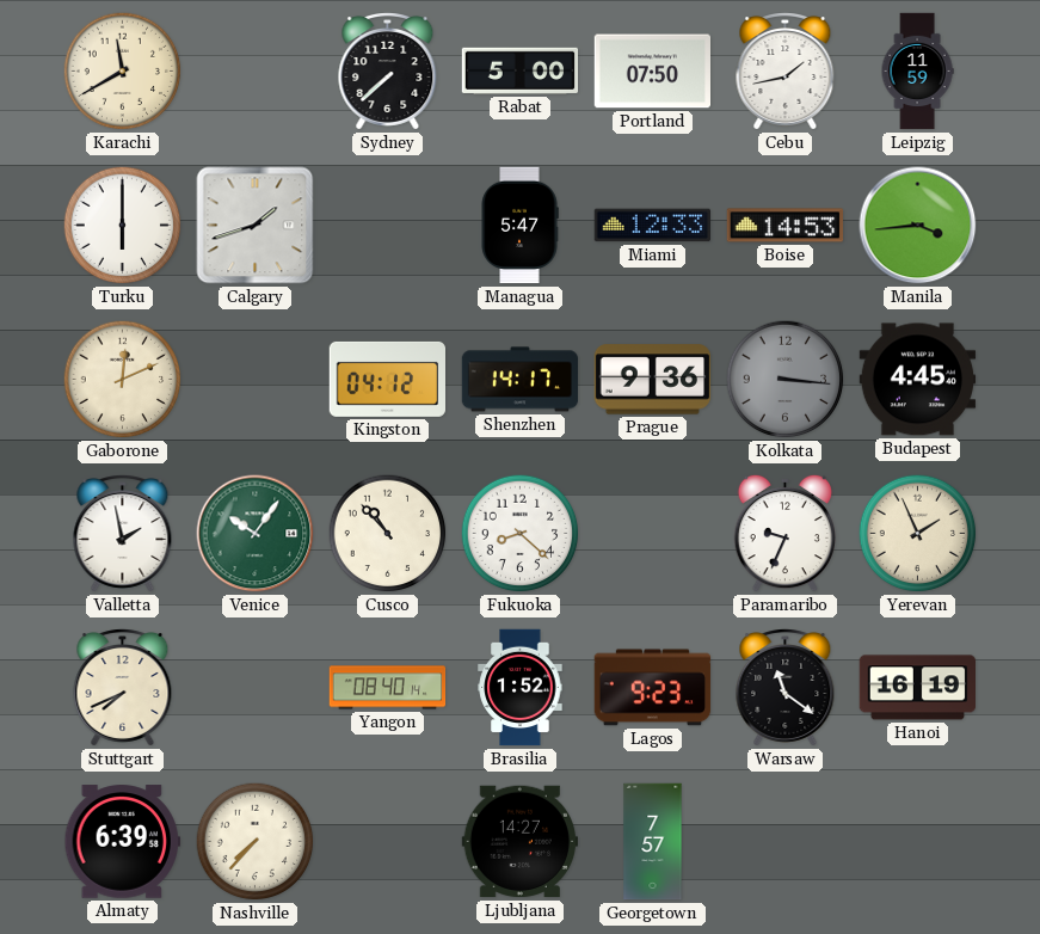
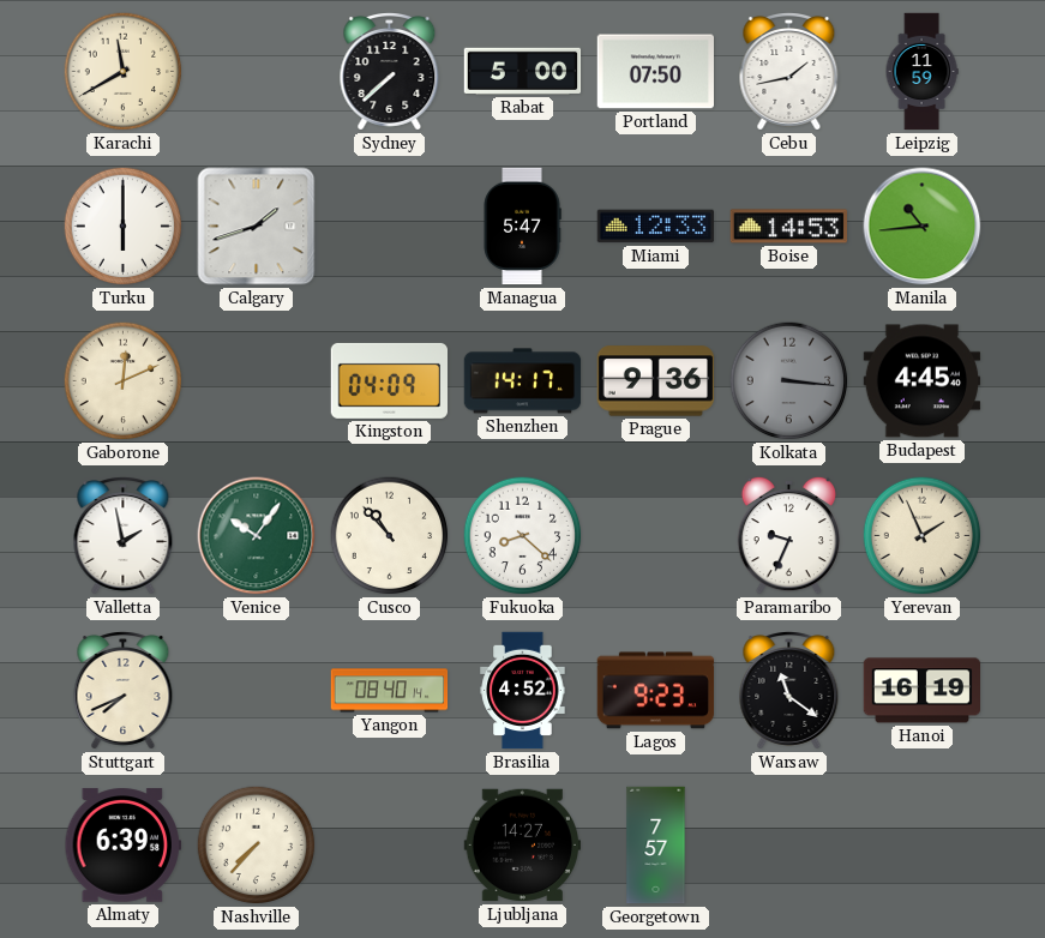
Manila: 3:44 -> 10:44 (923, 227)
Kingston: 04:12 -> 04:09 (390, 380)
Brasilia: 1:52 -> 4:52 (523, 691)
